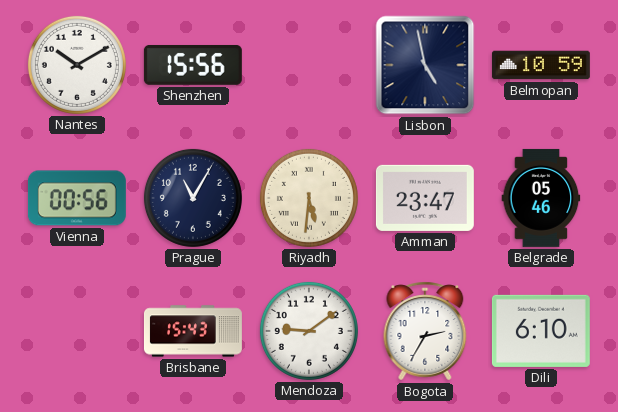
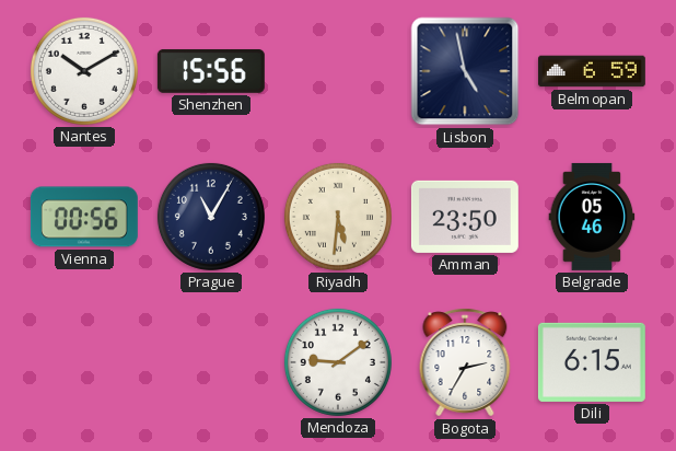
Belmopan: 10:59 -> 6:59 (592, 71)
Amman: 23:47 -> 23:50 (465, 217)
Brisbane: 15:43 -> none (193, 331)
Dili: 6:10 -> 6:15 (592, 362)
